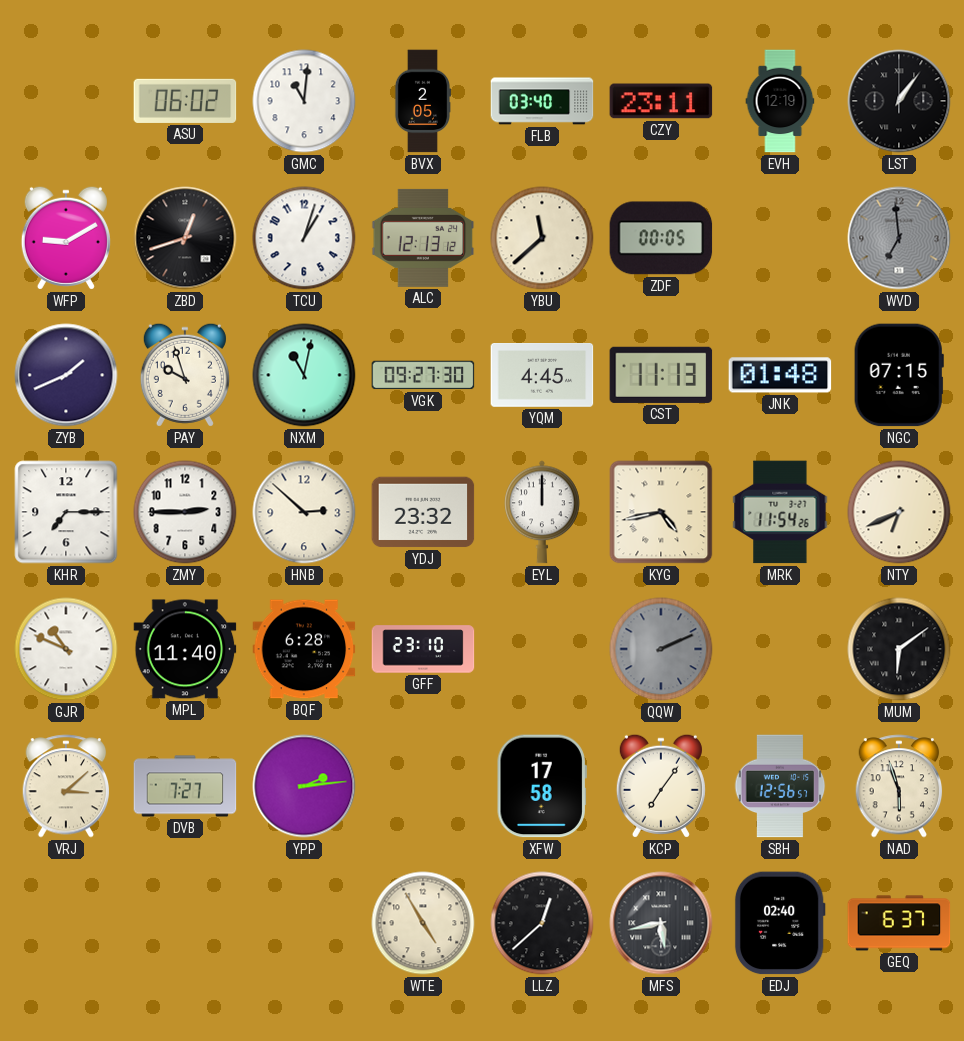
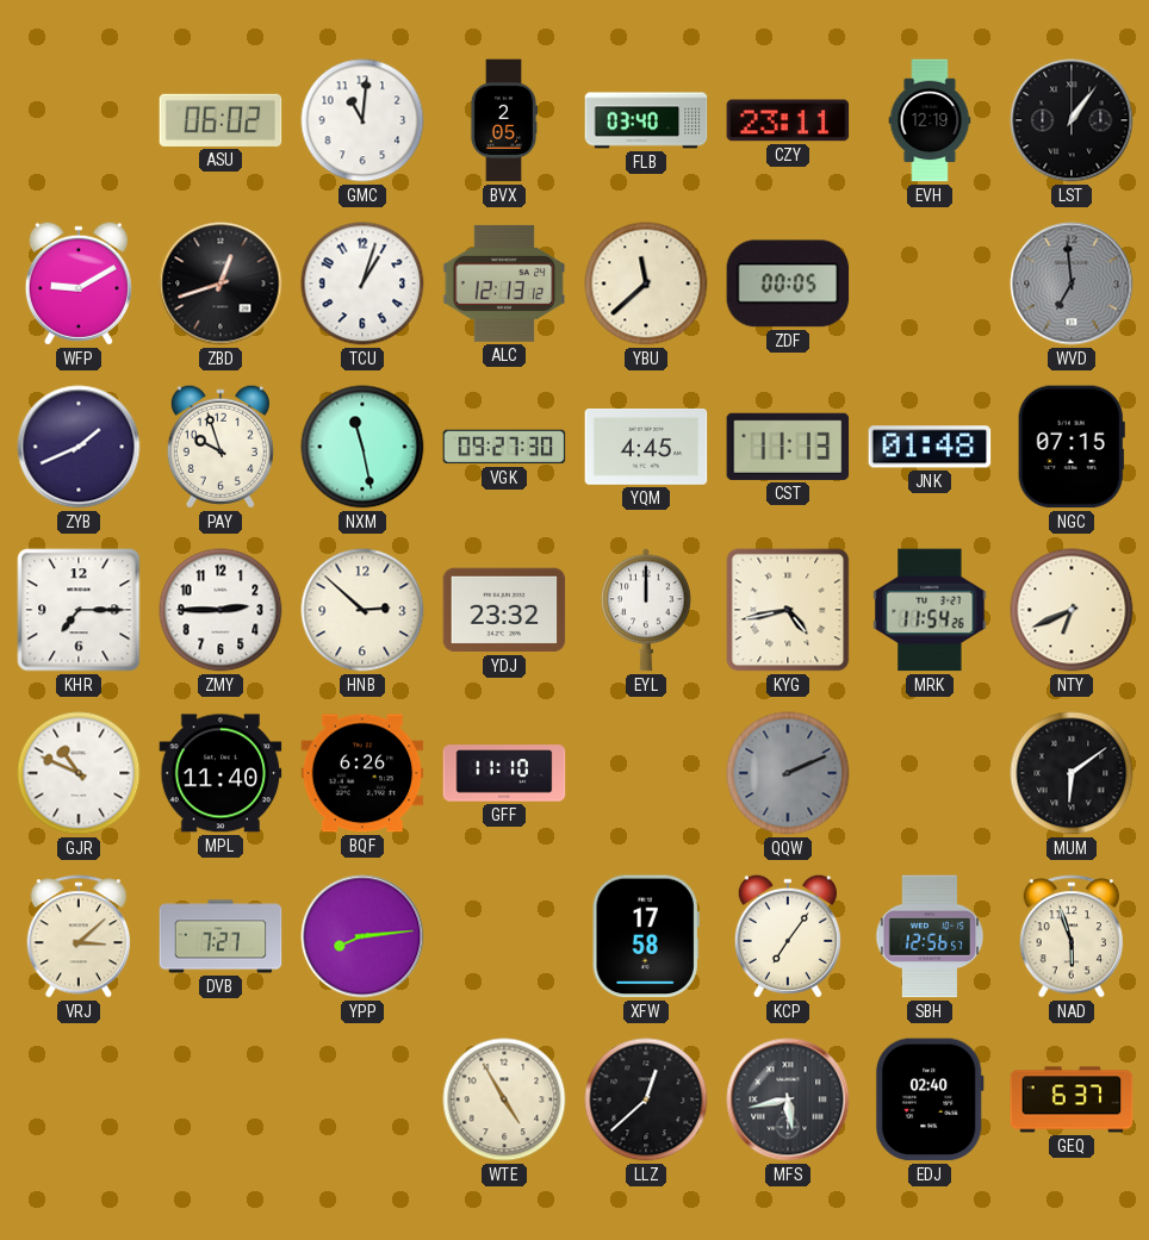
NXM: 11:02 -> 11:28 (362, 447)
BQF: 6:28 -> 6:26 (362, 773)
GFF: 23:10 -> 11:10 (504, 773)
YPP: 2:14 -> 8:14 (362, 936)
